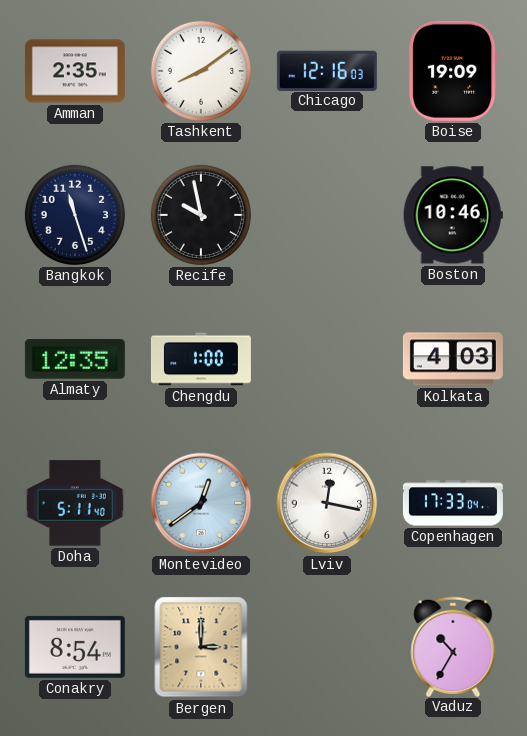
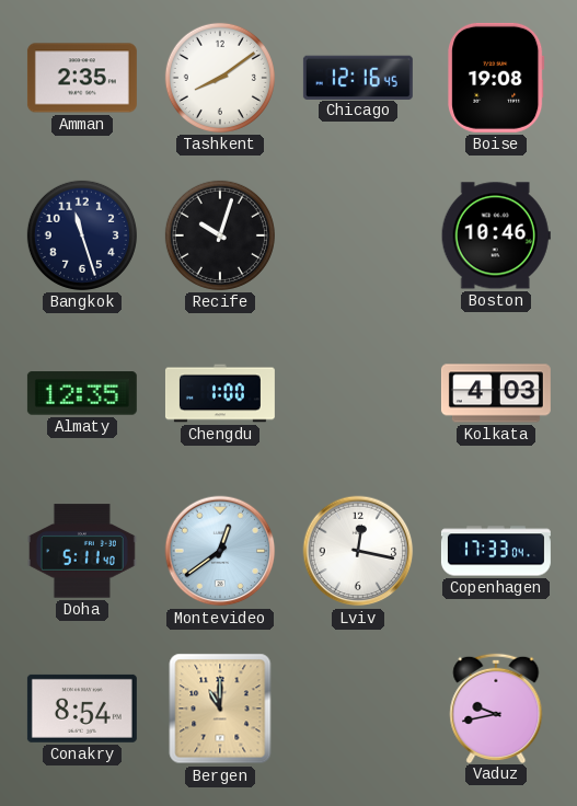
Chicago: 12:16:03 -> 12:16:45 (358, 77)
Boise: 19:09 -> 19:08 (496, 78)
Recife: 9:58 -> 10:03 (220, 235)
Bergen: 3:00 -> 11:00 (220, 709)
Vaduz: 10:35 -> 9:43 (496, 707)
